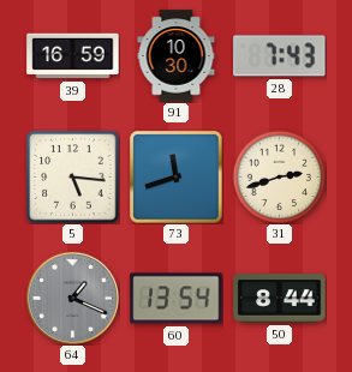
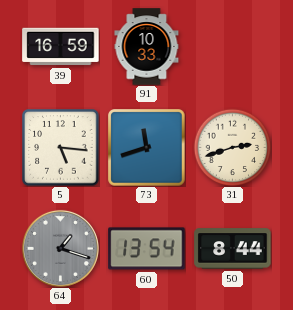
91: 10:30 -> 10:33 (147, 47)
28: 7:43 -> none (280, 56)
64: 1:19 -> 1:18 (60, 248)
